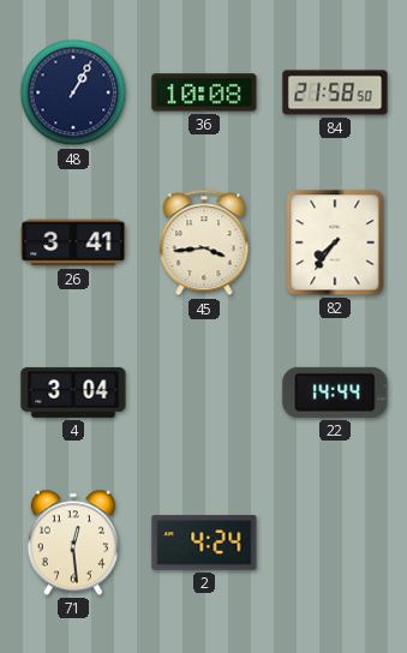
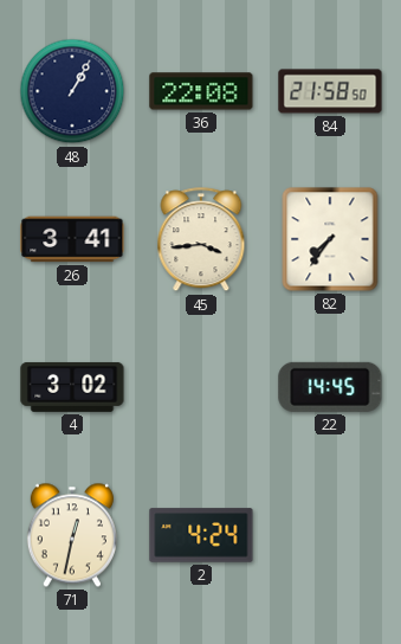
36: 10:08 -> 22:08 (201, 91)
4: 3:04 -> 3:02 (72, 387)
22: 14:44 -> 14:45 (330, 387)
71: 12:29 -> 12:32 (72, 535)
